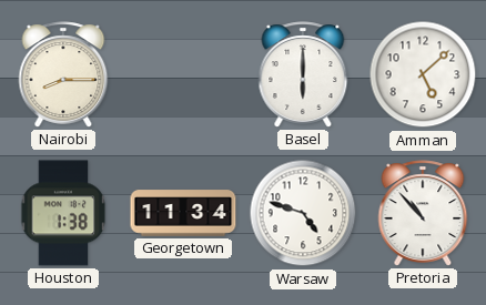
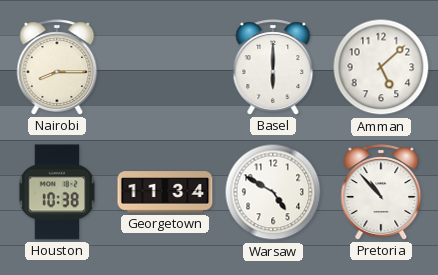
Houston: 1:38 -> 10:38 (57, 192)
Warsaw: 4:48 -> 4:50 (273, 192)
